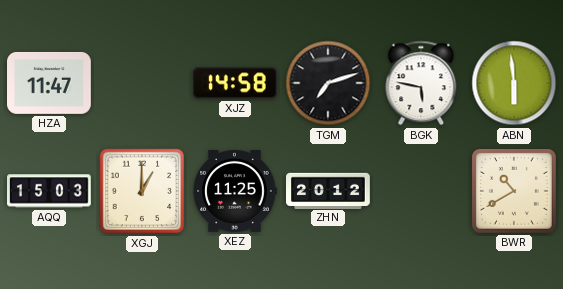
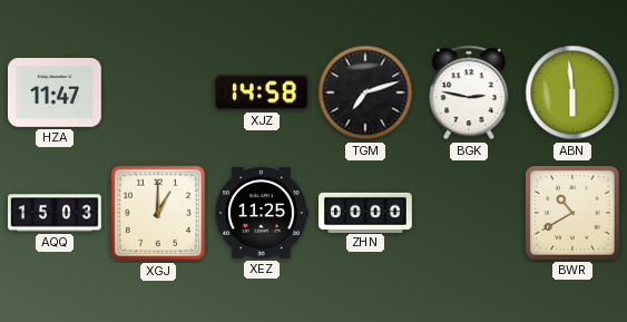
BGK: 5:47 -> 2:47 (469, 92)
ZHN: 20:12 -> 00:00 (366, 212)
